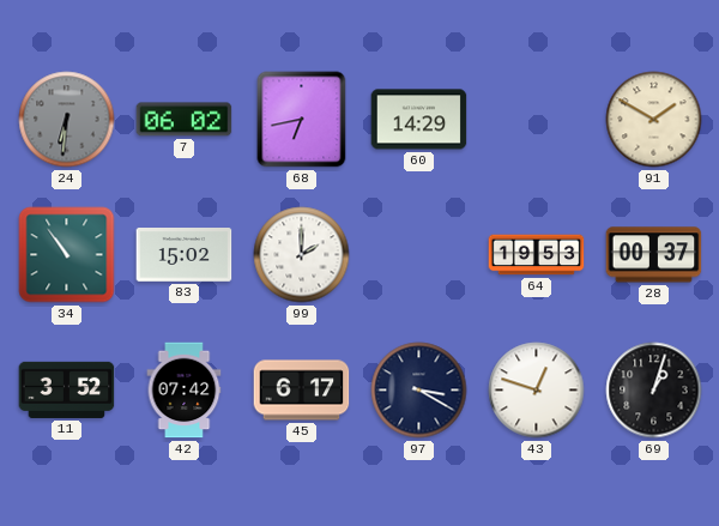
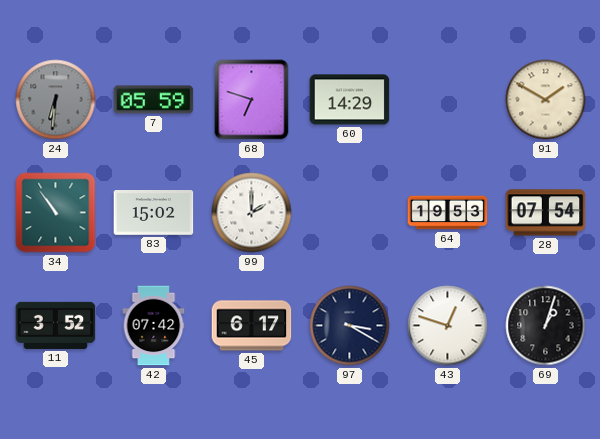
7: 06:02 -> 05:59 (154, 100)
68: 6:43 -> 6:48 (252, 100)
28: 00:37 -> 07:54 (546, 213)
